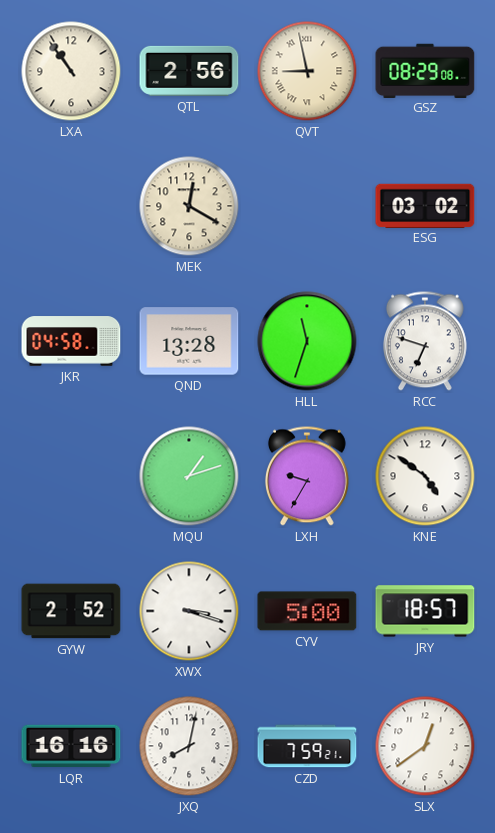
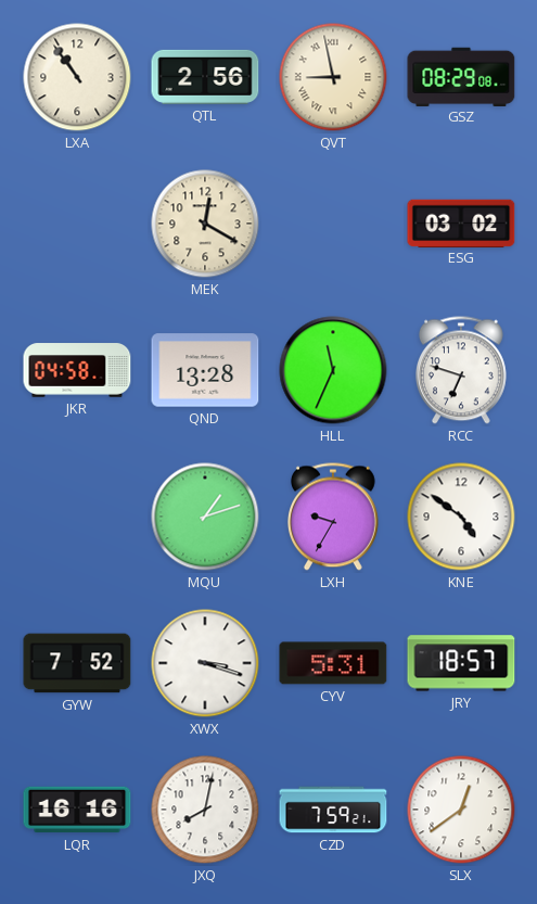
HLL: 11:33 -> 11:34 (333, 370)
GYW: 2:52 -> 7:52 (77, 663)
CYV: 5:00 -> 5:31 (333, 663)
